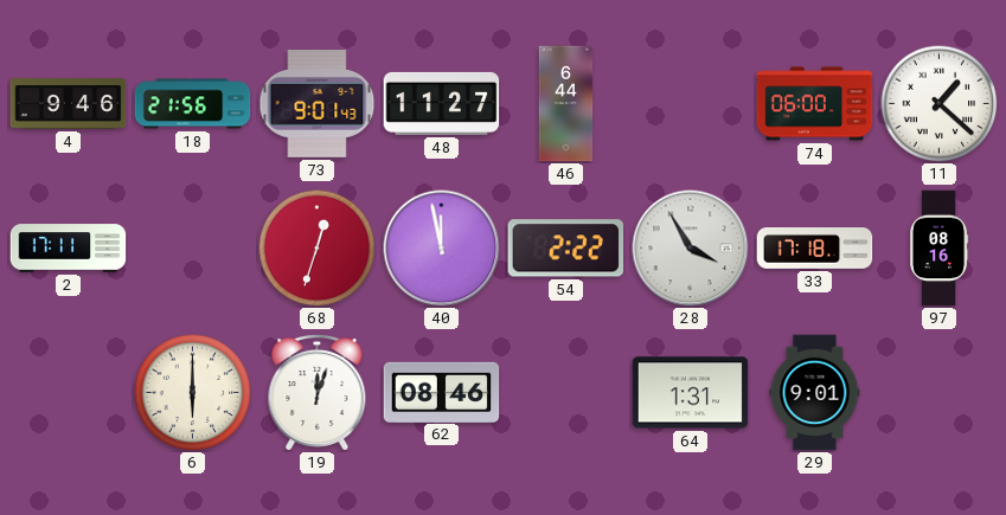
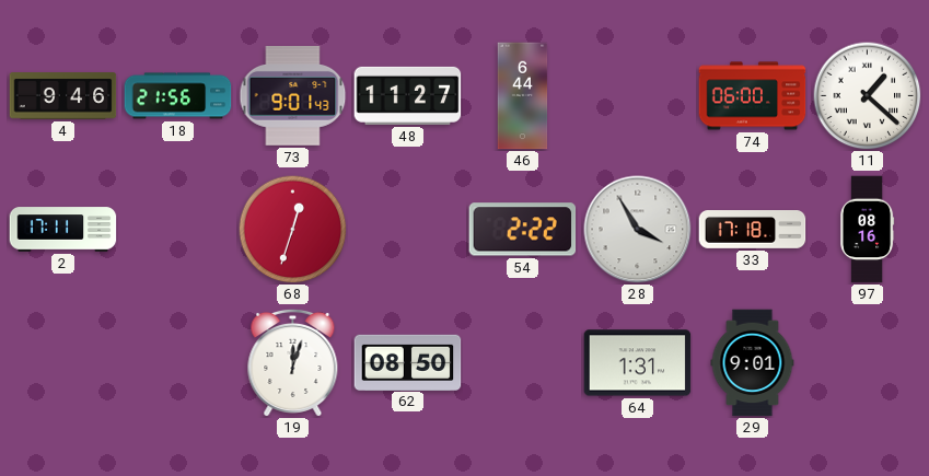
40: 11:58 -> none (442, 249)
6: 6:00 -> none (193, 393)
62: 08:46 -> 08:50 (408, 362)
